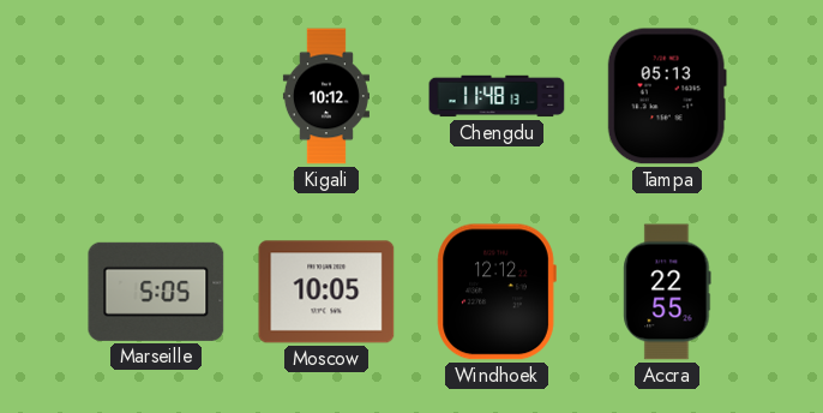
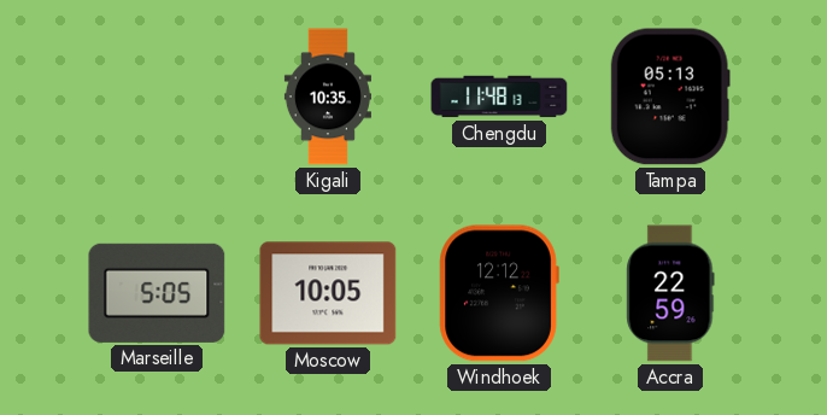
Kigali: 10:12 -> 10:35 (328, 97)
Accra: 22:55 -> 22:59 (670, 293)
